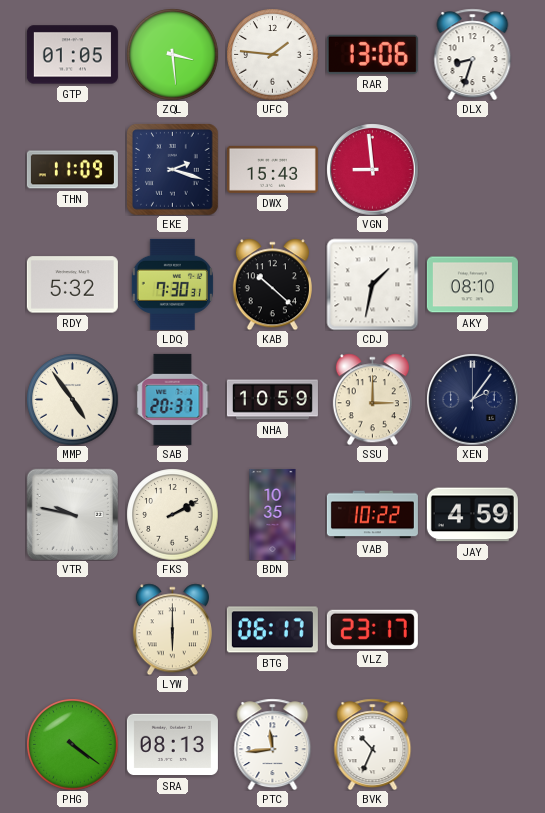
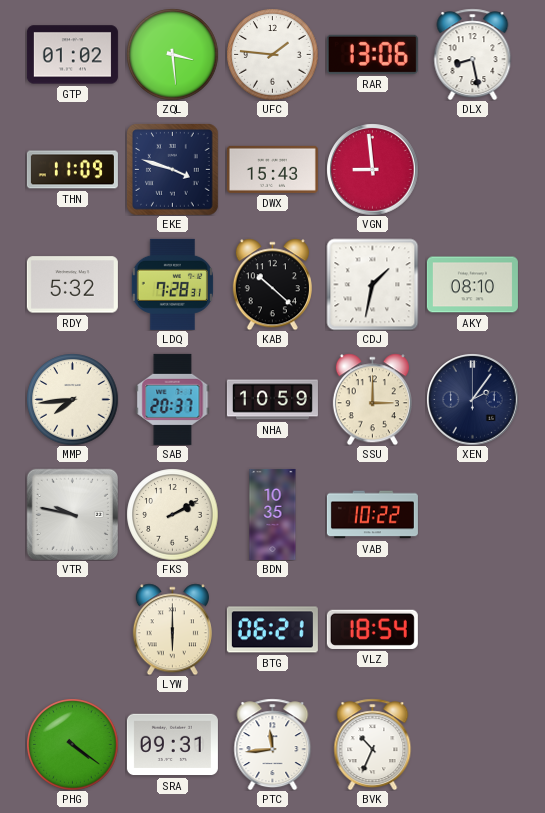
GTP: 01:05 -> 01:02 (72, 55)
DLX: 8:33 -> 8:28 (473, 54)
EKE: 2:18 -> 3:48 (173, 170)
LDQ: 7:30 -> 7:28 (172, 284)
MMP: 4:54 -> 7:44 (72, 399)
JAY: 4:59 -> none (472, 515)
BTG: 06:17 -> 06:21 (272, 630)
VLZ: 23:17 -> 18:54 (372, 629)
SRA: 08:13 -> 09:31 (172, 745)
